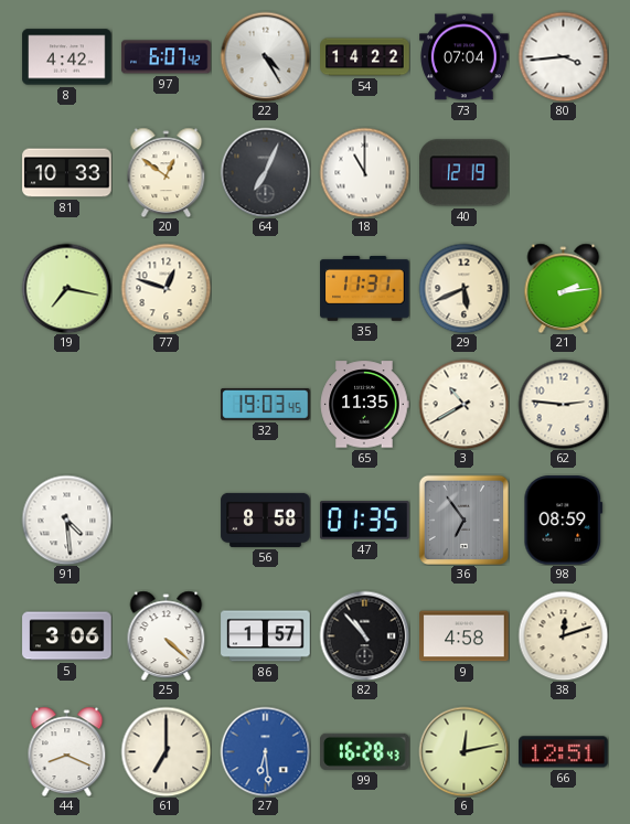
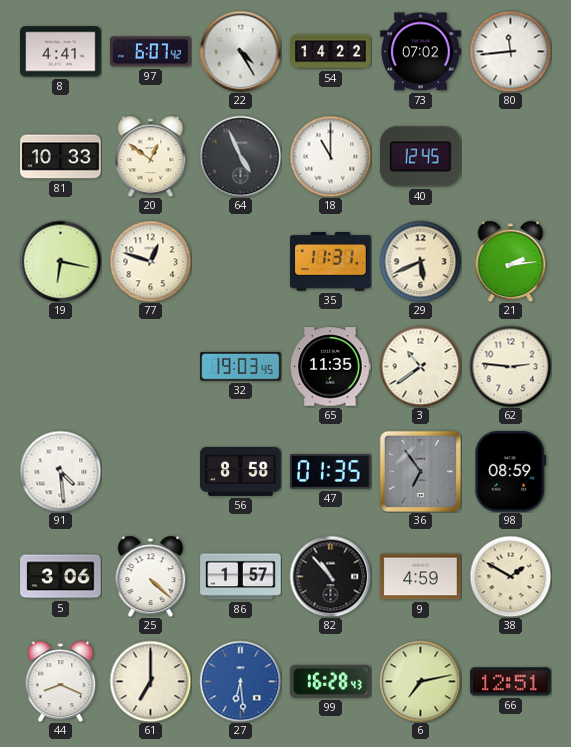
8: 4:42 -> 4:41 (61, 52)
73: 07:04 -> 07:02 (421, 52)
80: 3:44 -> 11:44 (510, 51)
64: 7:04 -> 4:56 (240, 156)
40: 12:19 -> 12:45 (421, 157)
19: 7:17 -> 6:17 (60, 261)
3: 10:40 -> 10:39 (420, 366)
9: 4:58 -> 4:59 (421, 577)
38: 12:12 -> 1:50 (510, 576)
6: 12:13 -> 7:13 (420, 681)
